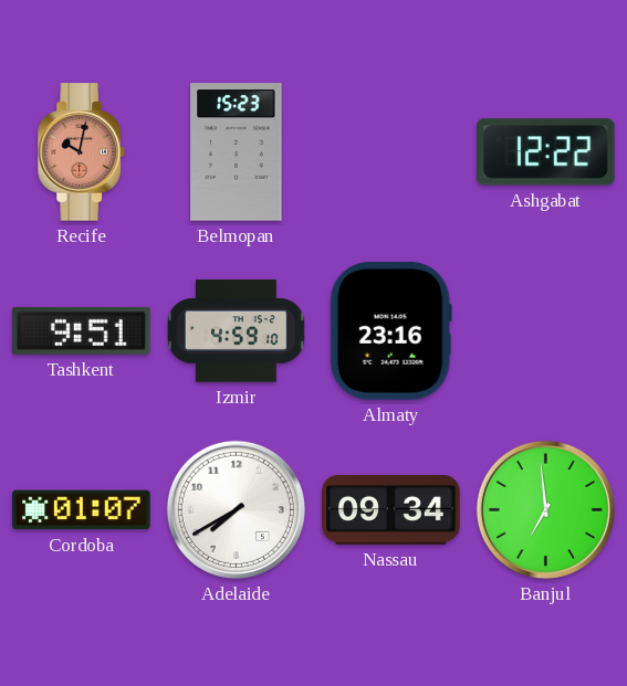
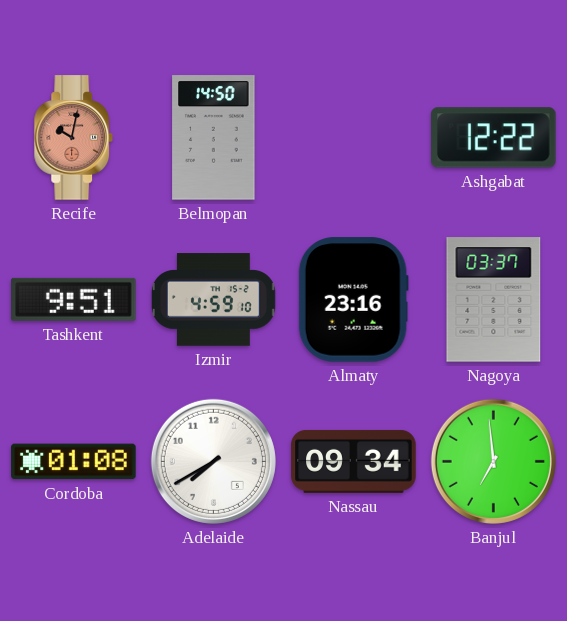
Belmopan: 15:23 -> 14:50 (214, 138)
Nagoya: none -> 03:37 (494, 300)
Cordoba: 01:07 -> 01:08 (74, 462)
